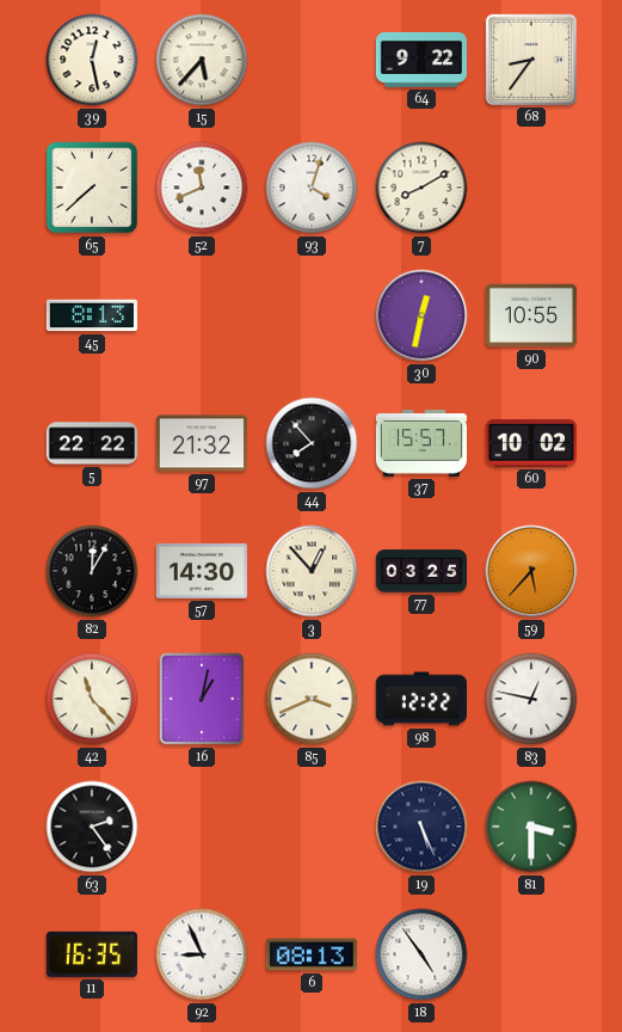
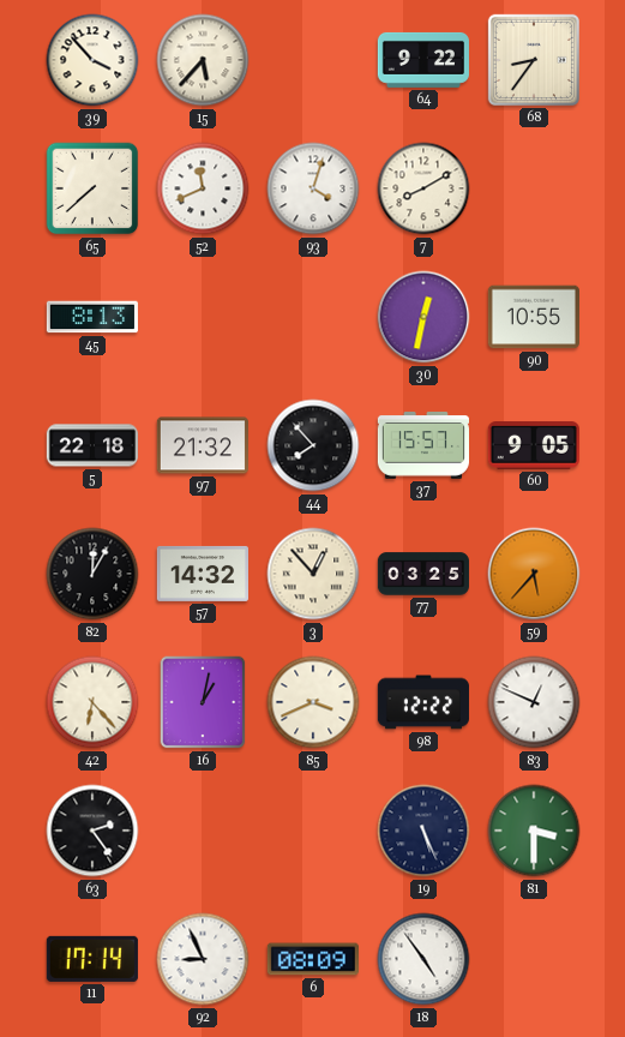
39: 12:28 -> 3:53 (92, 60)
5: 22:22 -> 22:18 (92, 445)
60: 10:02 -> 9:05 (534, 446)
57: 14:30 -> 14:32 (203, 574)
42: 11:23 -> 6:23 (92, 702)
83: 12:47 -> 12:49 (534, 702)
11: 16:35 -> 17:14 (92, 959)
6: 08:13 -> 08:09 (313, 959)
